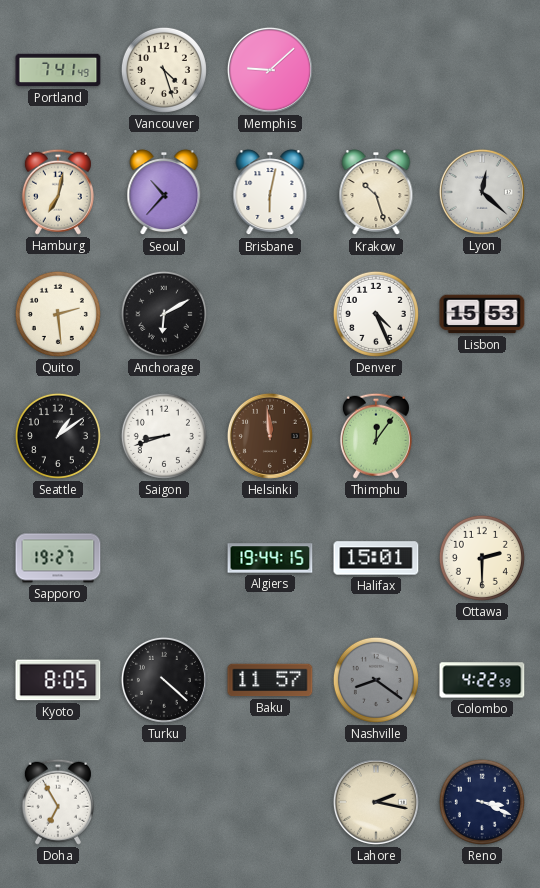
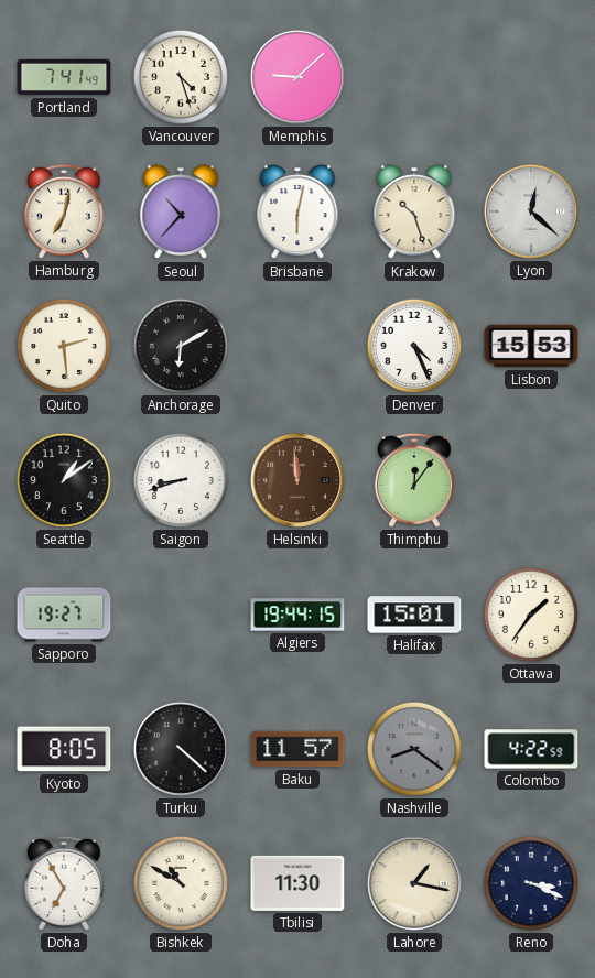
Ottawa: 2:30 -> 1:36 (531, 615)
Bishkek: none -> 10:50 (181, 883)
Tbilisi: none -> 11:30 (297, 883)
Lahore: 2:17 -> 1:17 (414, 883)
